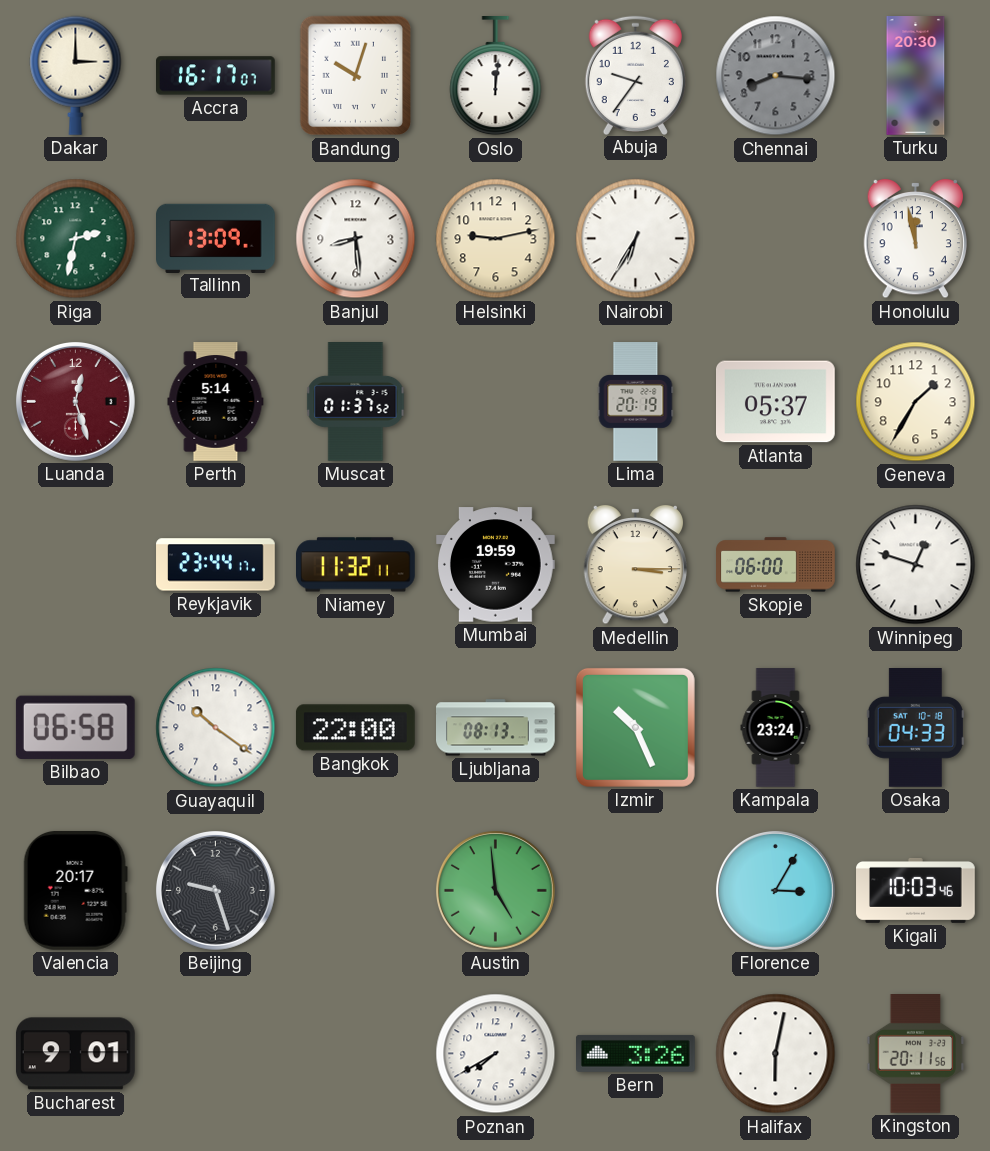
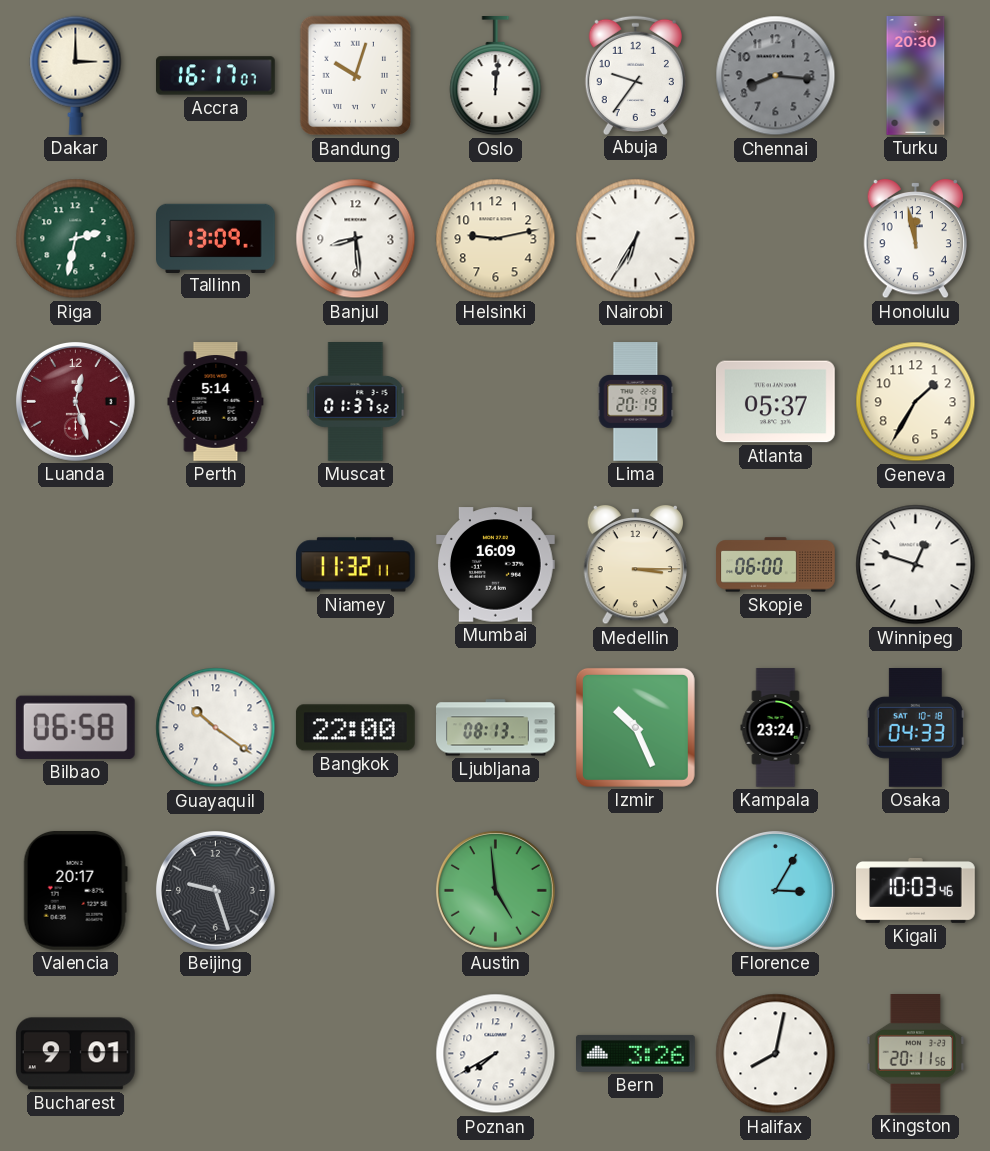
Reykjavik: 23:44 -> none (216, 565)
Mumbai: 19:59 -> 16:09 (496, 565)
Halifax: 6:02 -> 8:02 (776, 1054)
